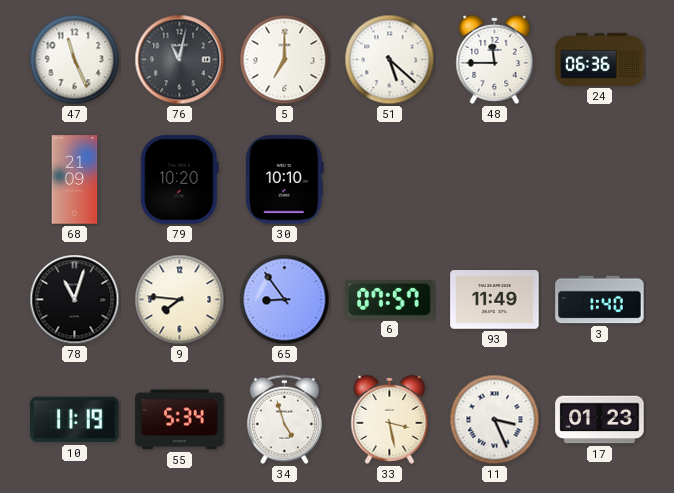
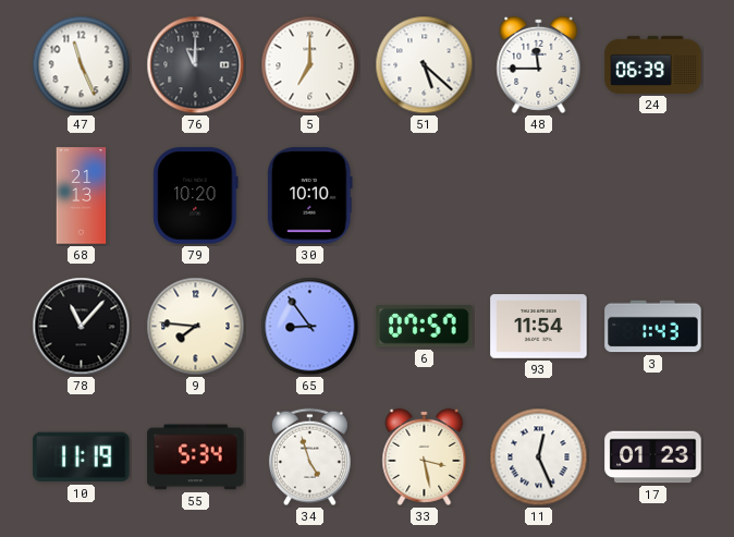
76: 11:02 -> 11:00 (196, 65)
24: 06:36 -> 06:39 (653, 64)
68: 21:09 -> 21:13 (82, 196)
78: 11:03 -> 11:07 (82, 327)
93: 11:49 -> 11:54 (539, 327)
3: 1:40 -> 1:43 (653, 327)
11: 3:26 -> 12:26 (539, 457)
